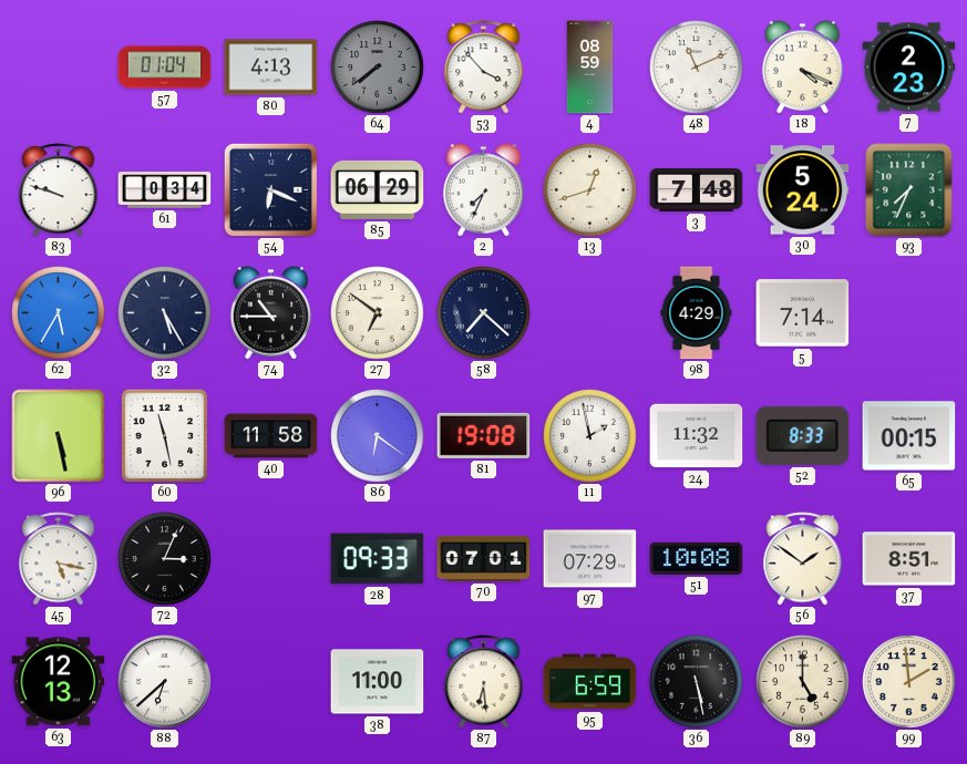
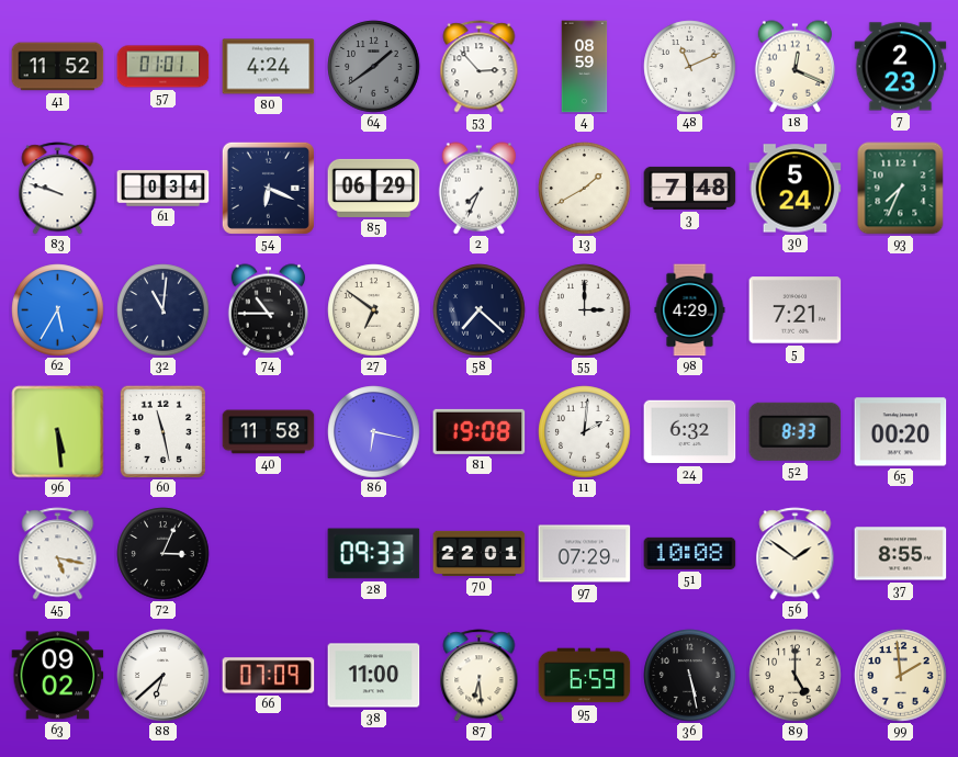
41: none -> 11:52 (58, 67)
57: 01:04 -> 01:01 (164, 67)
80: 4:13 -> 4:24 (269, 67)
64: 7:39 -> 1:39 (374, 67)
53: 3:53 -> 2:53 (480, 67)
18: 4:19 -> 12:19 (794, 67)
13: 12:42 -> 1:40 (585, 189)
32: 5:25 -> 11:01 (164, 310)
55: none -> 3:00 (585, 310)
5: 7:14 -> 7:21 (796, 310)
96: 5:28 -> 5:29 (58, 432)
86: 6:21 -> 6:17 (374, 432)
11: 1:58 -> 2:01 (585, 432)
24: 11:32 -> 6:32 (690, 432)
65: 00:15 -> 00:20 (901, 432)
70: 07:01 -> 22:01 (480, 553)
37: 8:51 -> 8:55 (901, 554)
63: 12:13 -> 09:02 (58, 676)
66: none -> 07:09 (269, 676)
